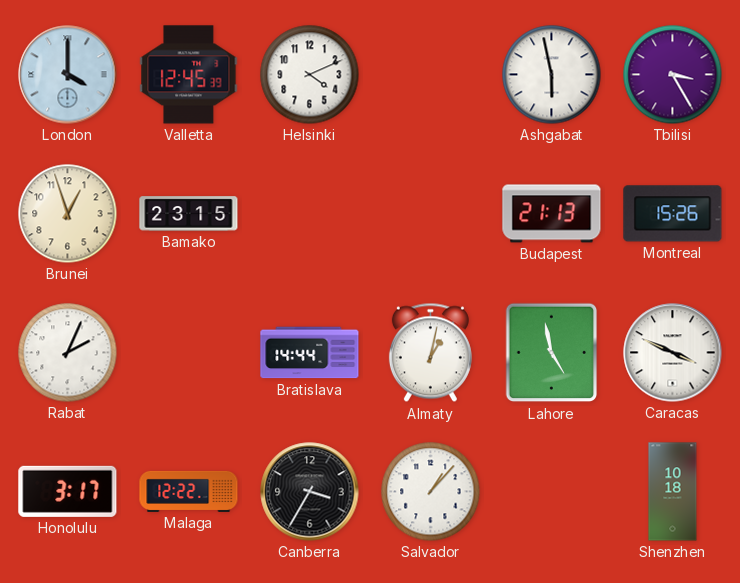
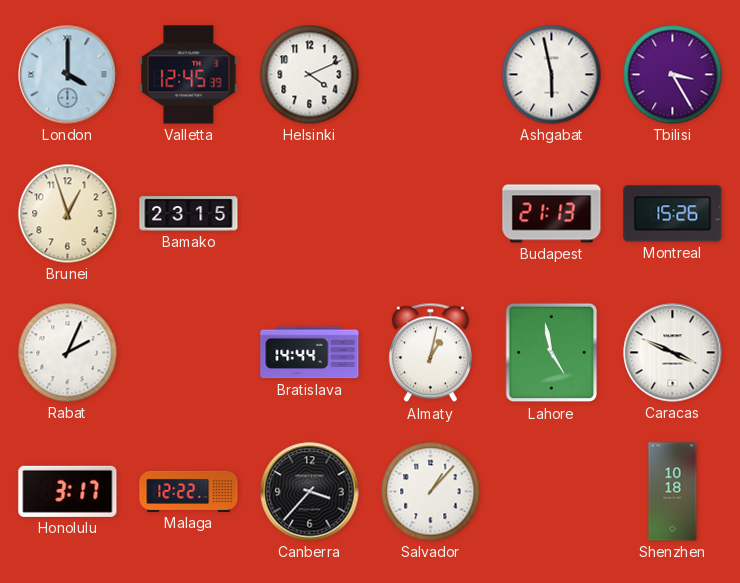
Canberra: 3:35 -> 3:37 (310, 492)
